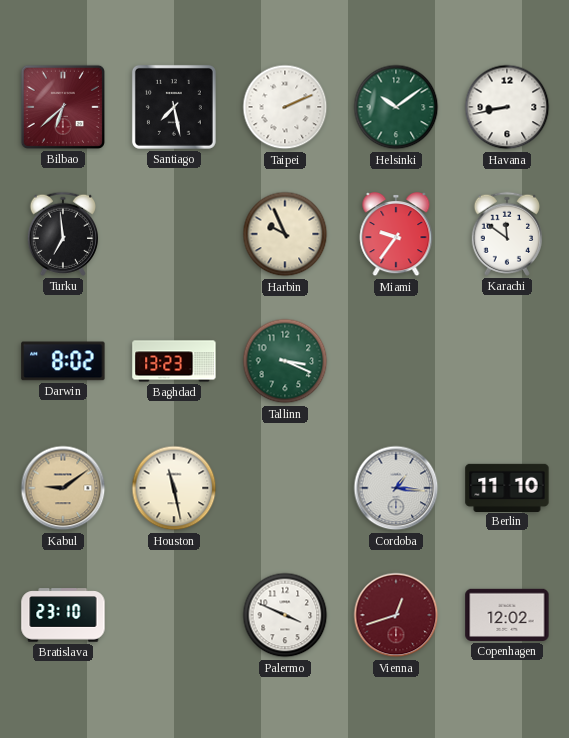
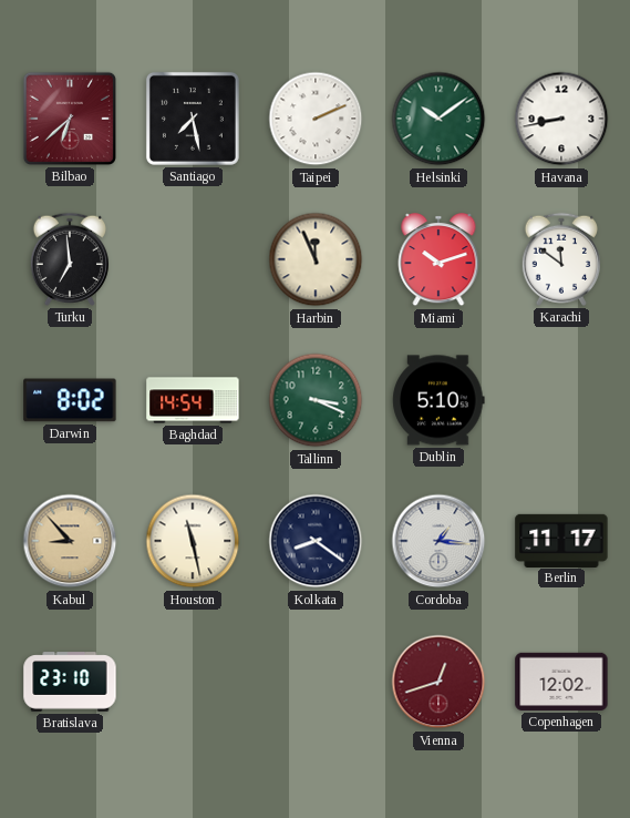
Harbin: 9:56 -> 11:56 (316, 259)
Miami: 9:36 -> 10:12 (438, 260)
Baghdad: 13:23 -> 14:54 (193, 400)
Dublin: none -> 5:10 (438, 400)
Kabul: 9:09 -> 8:53 (70, 541)
Kolkata: none -> 8:21 (316, 541)
Berlin: 11:10 -> 11:17 (561, 540)
Palermo: 3:49 -> none (285, 615)
